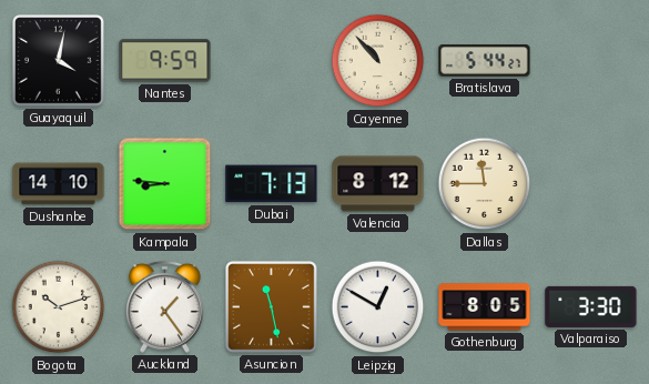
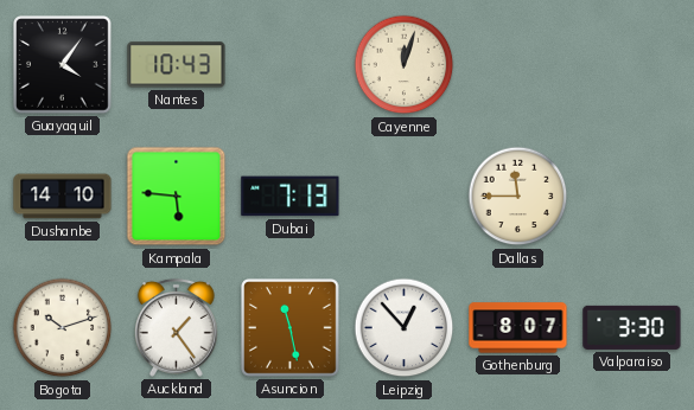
Guayaquil: 4:02 -> 4:06 (63, 65)
Nantes: 9:59 -> 10:43 (177, 65)
Cayenne: 10:53 -> 12:03 (405, 65)
Bratislava: 5:44 -> none (485, 61)
Kampala: 8:46 -> 5:46 (177, 197)
Valencia: 8:12 -> none (378, 184)
Leipzig: 12:50 -> 12:53 (405, 328)
Gothenburg: 8:05 -> 8:07 (518, 328)
